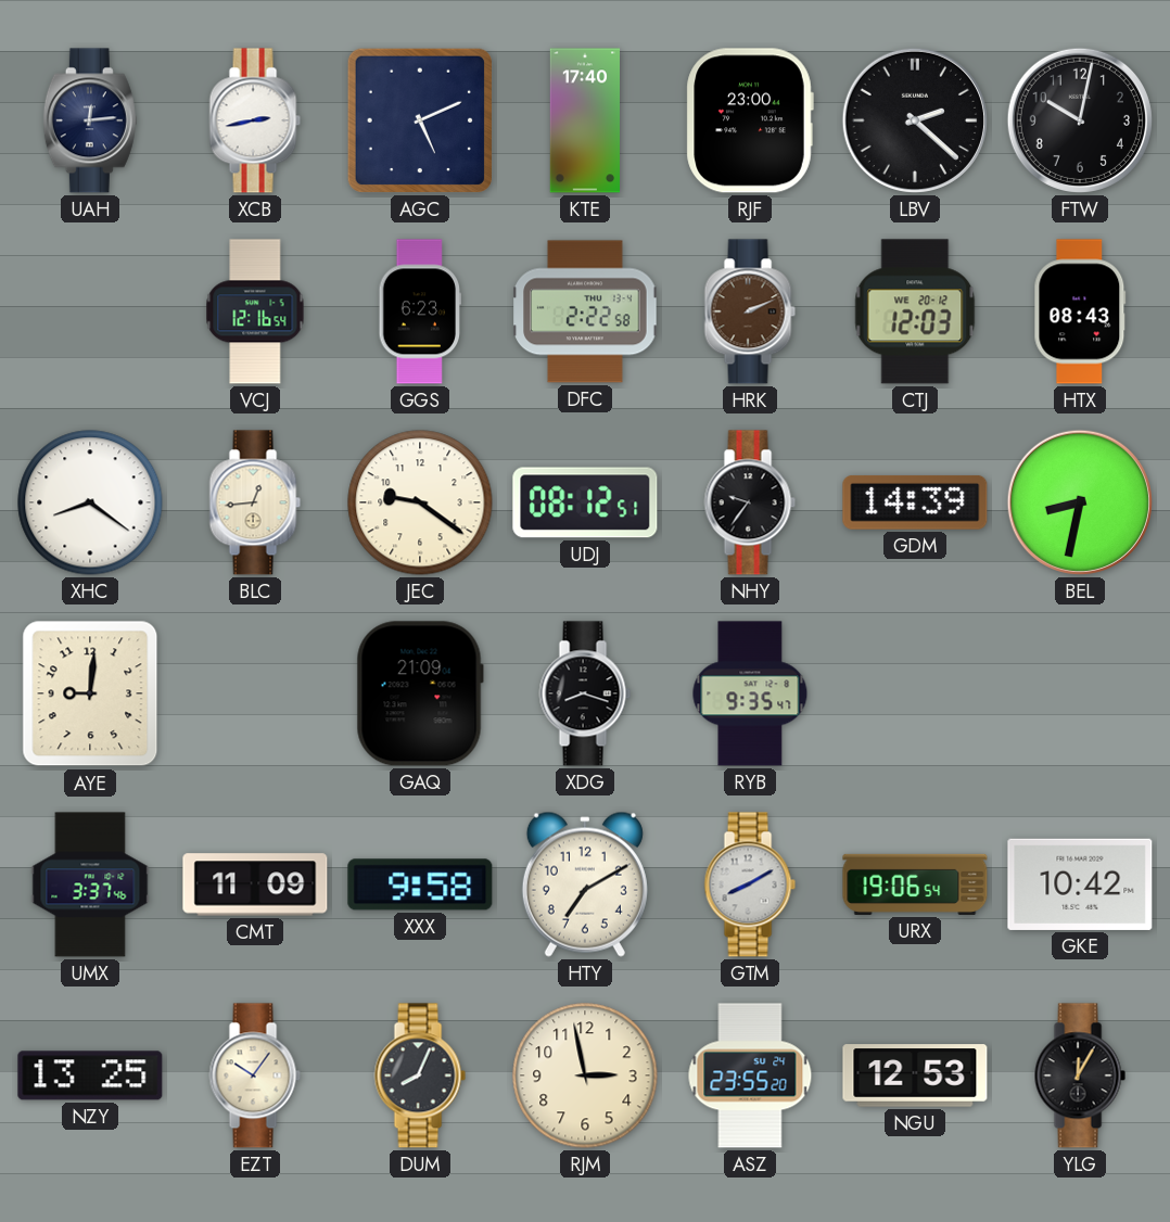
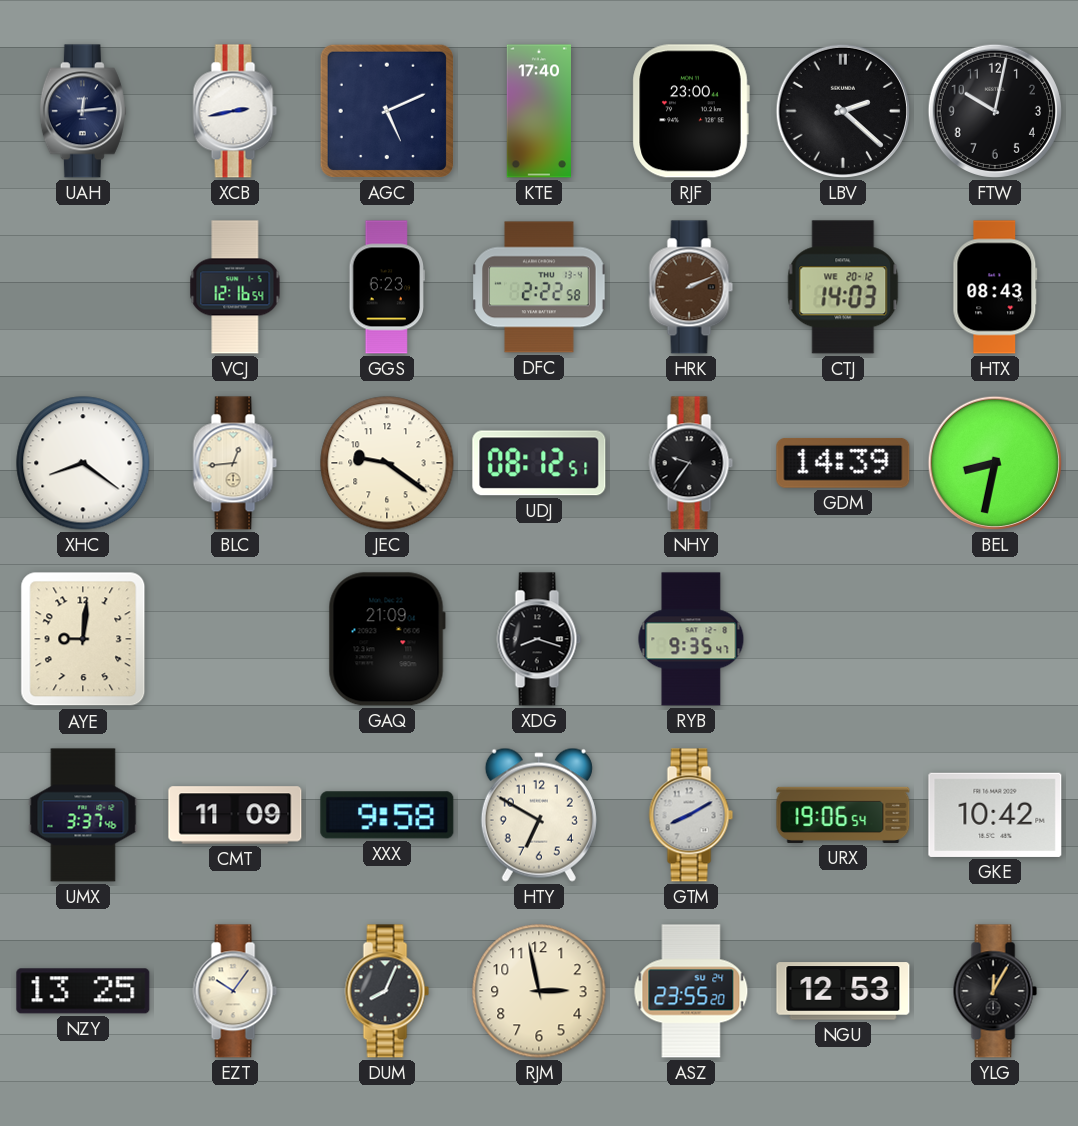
CTJ: 12:03 -> 14:03 (843, 287)
HTY: 7:10 -> 6:50 (539, 815)
